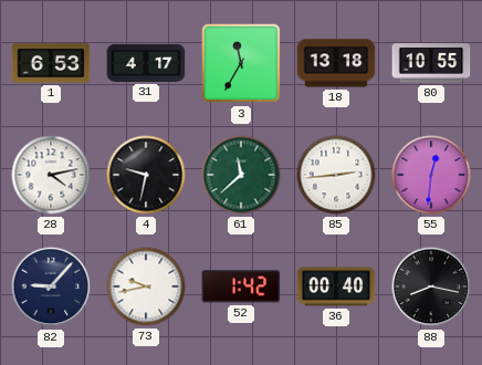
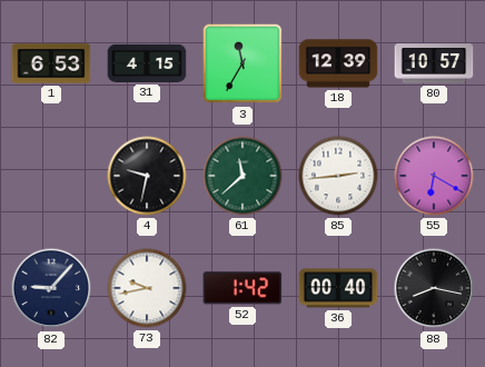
31: 4:17 -> 4:15 (147, 63)
18: 13:18 -> 12:39 (338, 63)
80: 10:55 -> 10:57 (434, 63)
28: 4:13 -> none (51, 175)
55: 12:31 -> 6:20 (434, 176)
